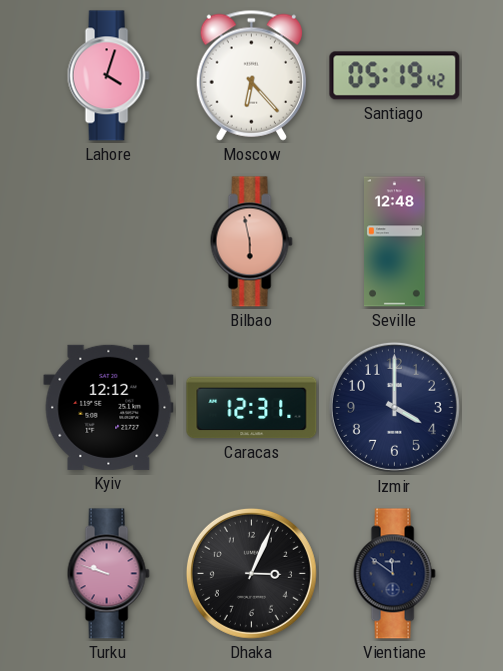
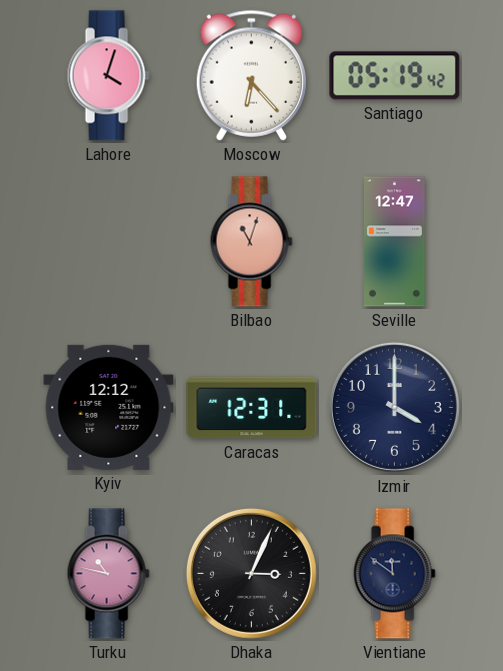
Bilbao: 5:58 -> 11:03 (251, 242)
Seville: 12:48 -> 12:47 (395, 242)
Turku: 9:48 -> 10:47 (108, 574)
